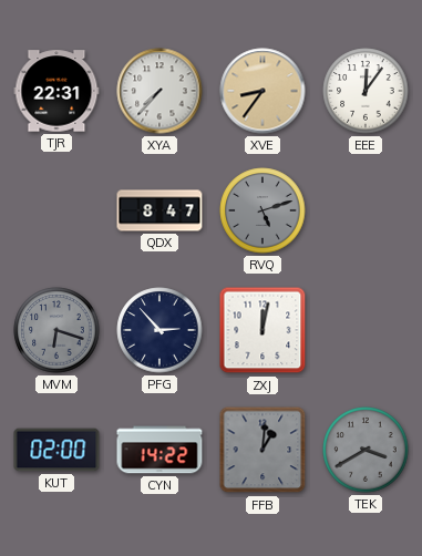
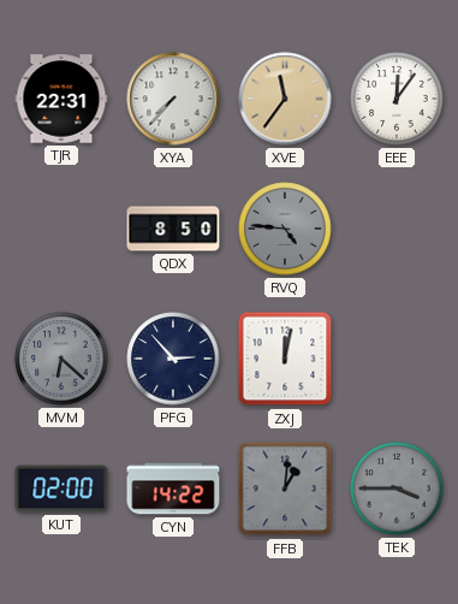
XVE: 8:36 -> 11:36 (285, 99)
QDX: 8:47 -> 8:50 (173, 229)
RVQ: 5:12 -> 4:46 (285, 229)
MVM: 6:18 -> 6:22 (61, 359)
TEK: 3:40 -> 3:45 (397, 488)
